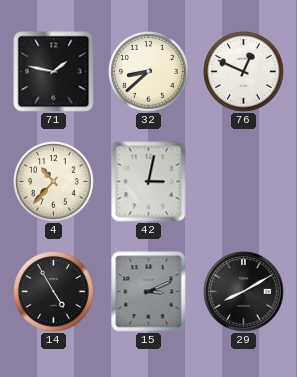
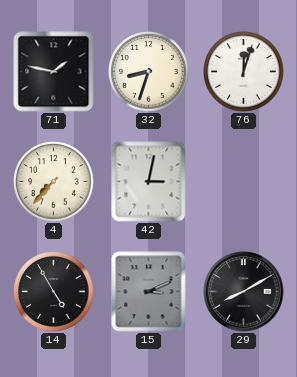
32: 8:38 -> 8:33 (149, 72)
76: 12:49 -> 12:03 (244, 72)
4: 10:37 -> 7:37 (54, 182)
